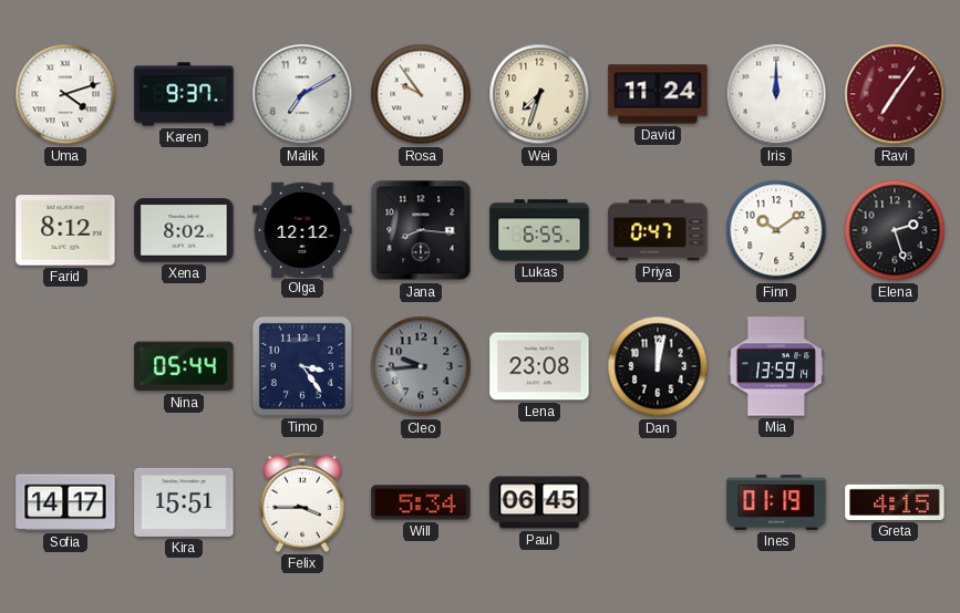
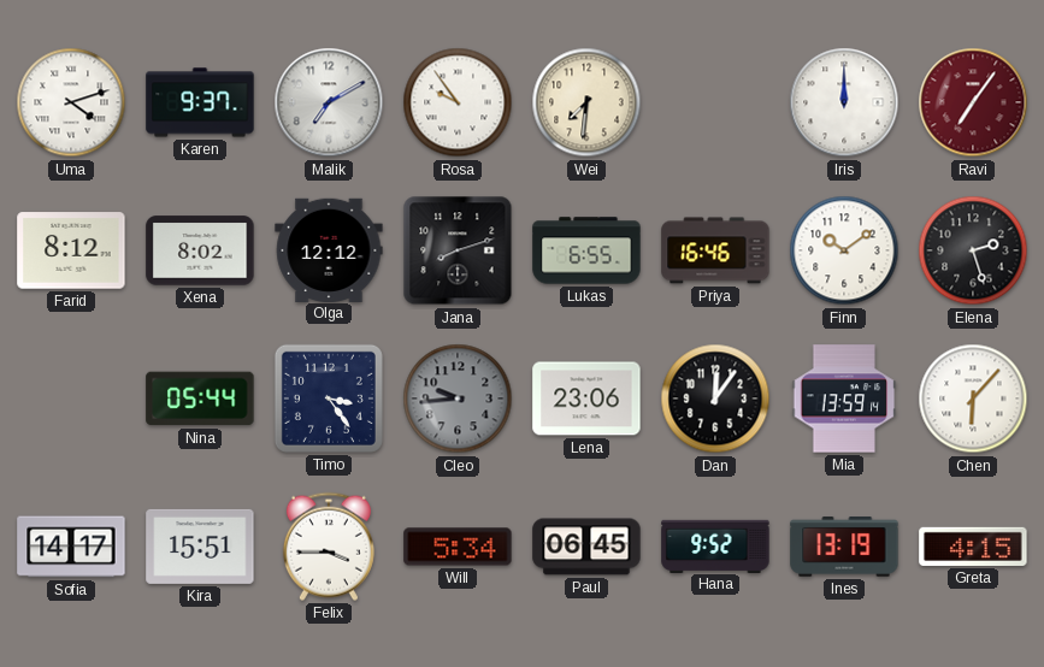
Wei: 7:33 -> 7:31 (586, 102)
David: 11:24 -> none (658, 94)
Jana: 8:16 -> 8:12 (458, 250)
Priya: 0:47 -> 16:46 (715, 250)
Lena: 23:08 -> 23:06 (586, 399)
Dan: 12:02 -> 12:06 (715, 399)
Chen: none -> 6:07 (973, 399)
Hana: none -> 9:52 (715, 545)
Ines: 01:19 -> 13:19 (844, 547)
